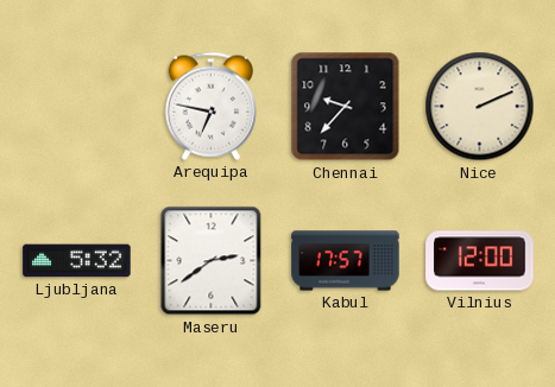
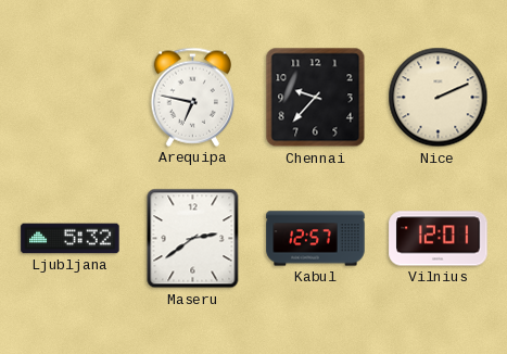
Kabul: 17:57 -> 12:57 (316, 239)
Vilnius: 12:00 -> 12:01 (439, 239)
